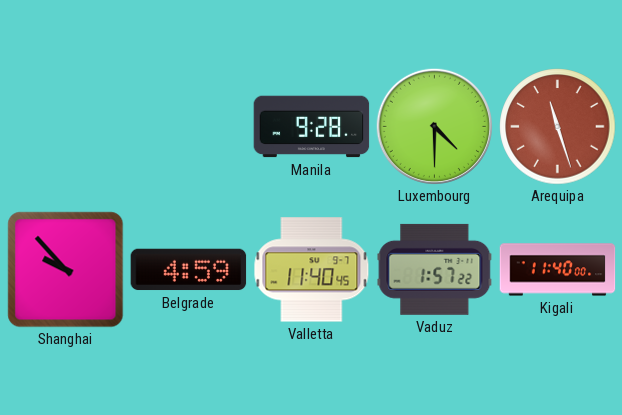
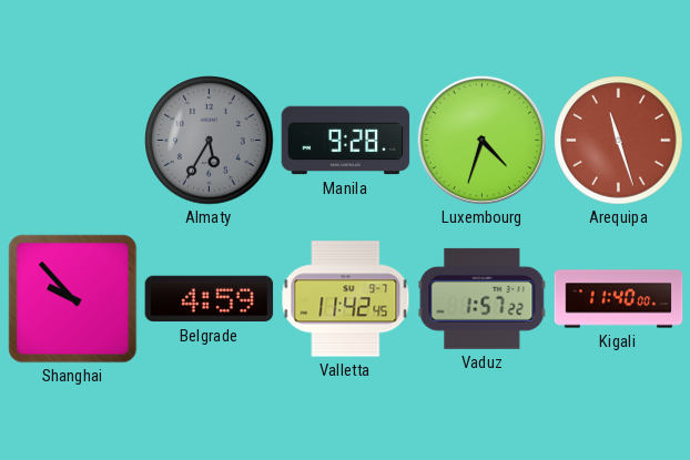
Almaty: none -> 5:35 (210, 141)
Luxembourg: 4:30 -> 4:33 (481, 140)
Valletta: 11:40 -> 11:42 (346, 299)
